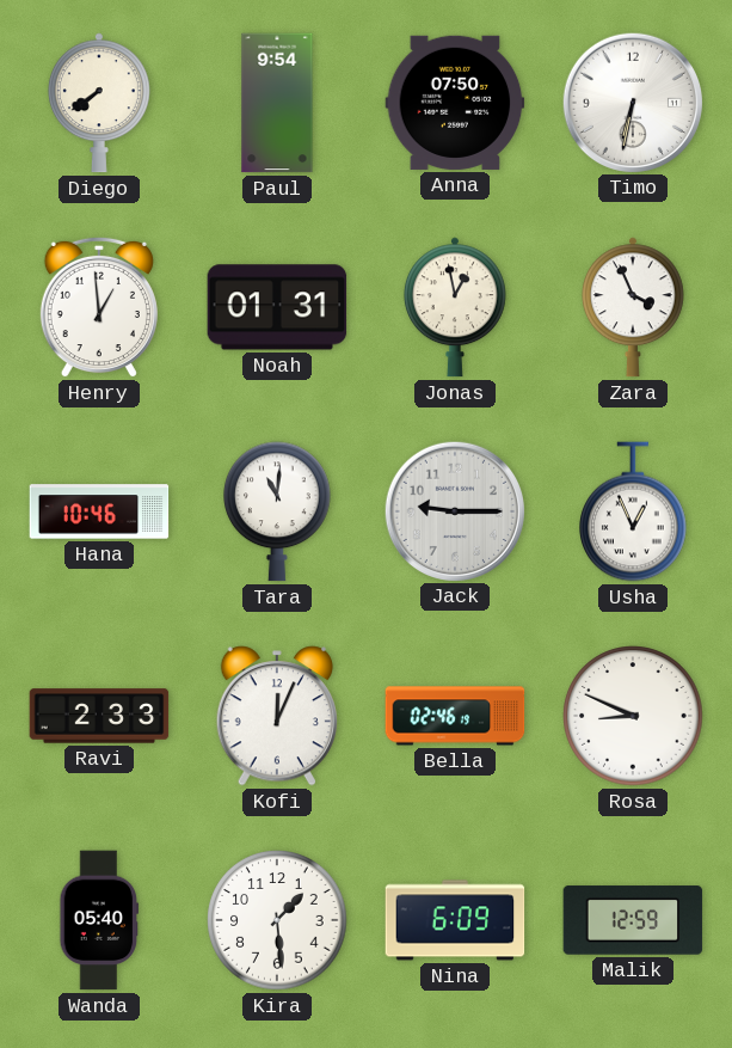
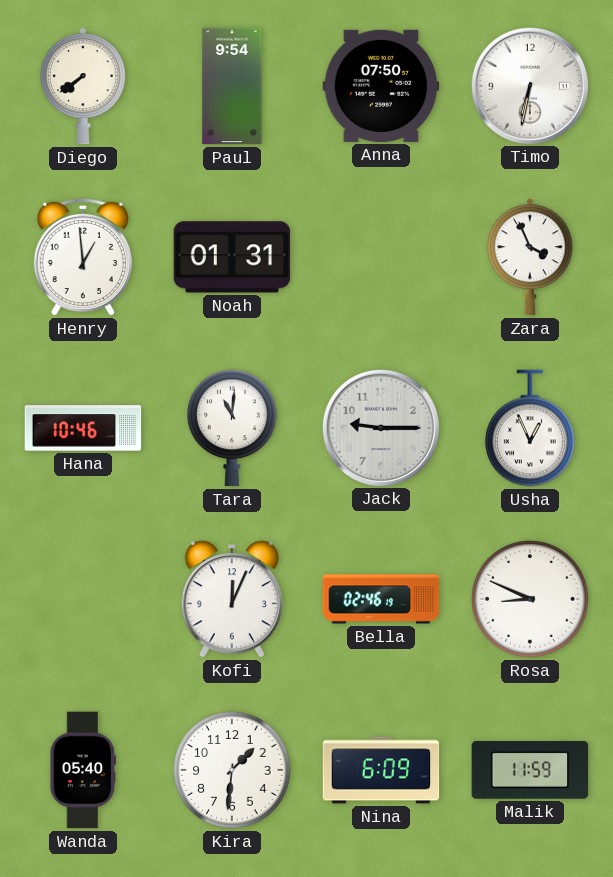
Jonas: 12:58 -> none (455, 307)
Ravi: 2:33 -> none (99, 716)
Kira: 1:29 -> 1:31 (232, 770)
Malik: 12:59 -> 11:59 (530, 770)
